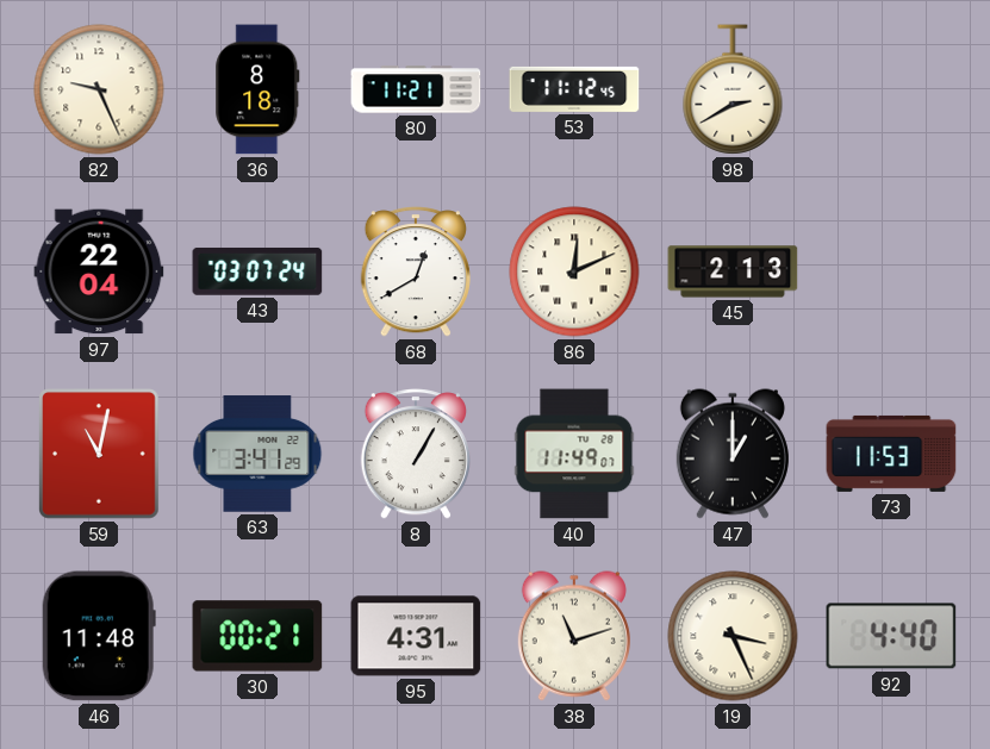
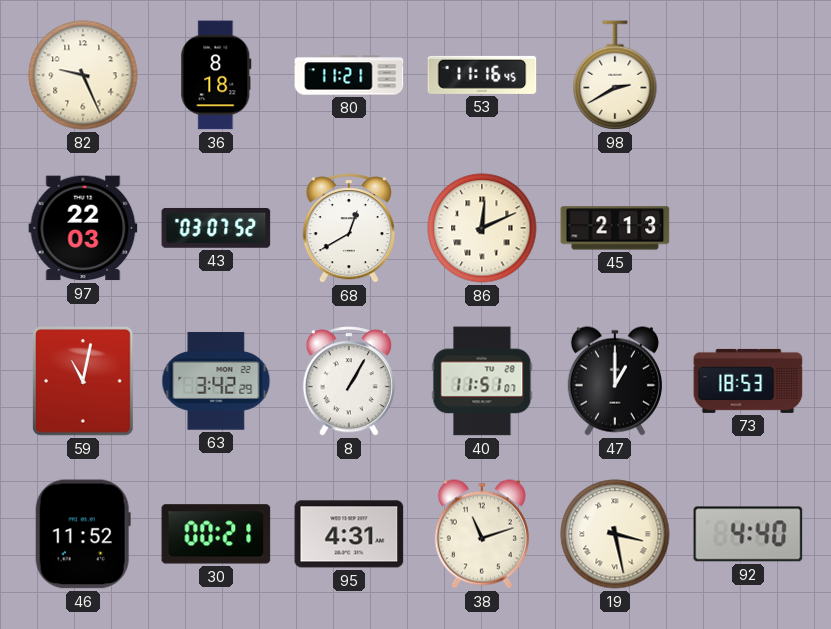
53: 11:12 -> 11:16 (482, 75)
97: 22:04 -> 22:03 (83, 228)
43: 03:07:24 -> 03:07:52 (216, 228)
63: 3:41 -> 3:42 (216, 381)
40: 11:49 -> 11:51 (482, 381)
73: 11:53 -> 18:53 (748, 381)
46: 11:48 -> 11:52 (83, 534)
19: 3:26 -> 3:28 (615, 534)
